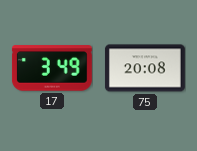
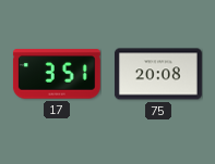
17: 3:49 -> 3:51 (57, 74)
